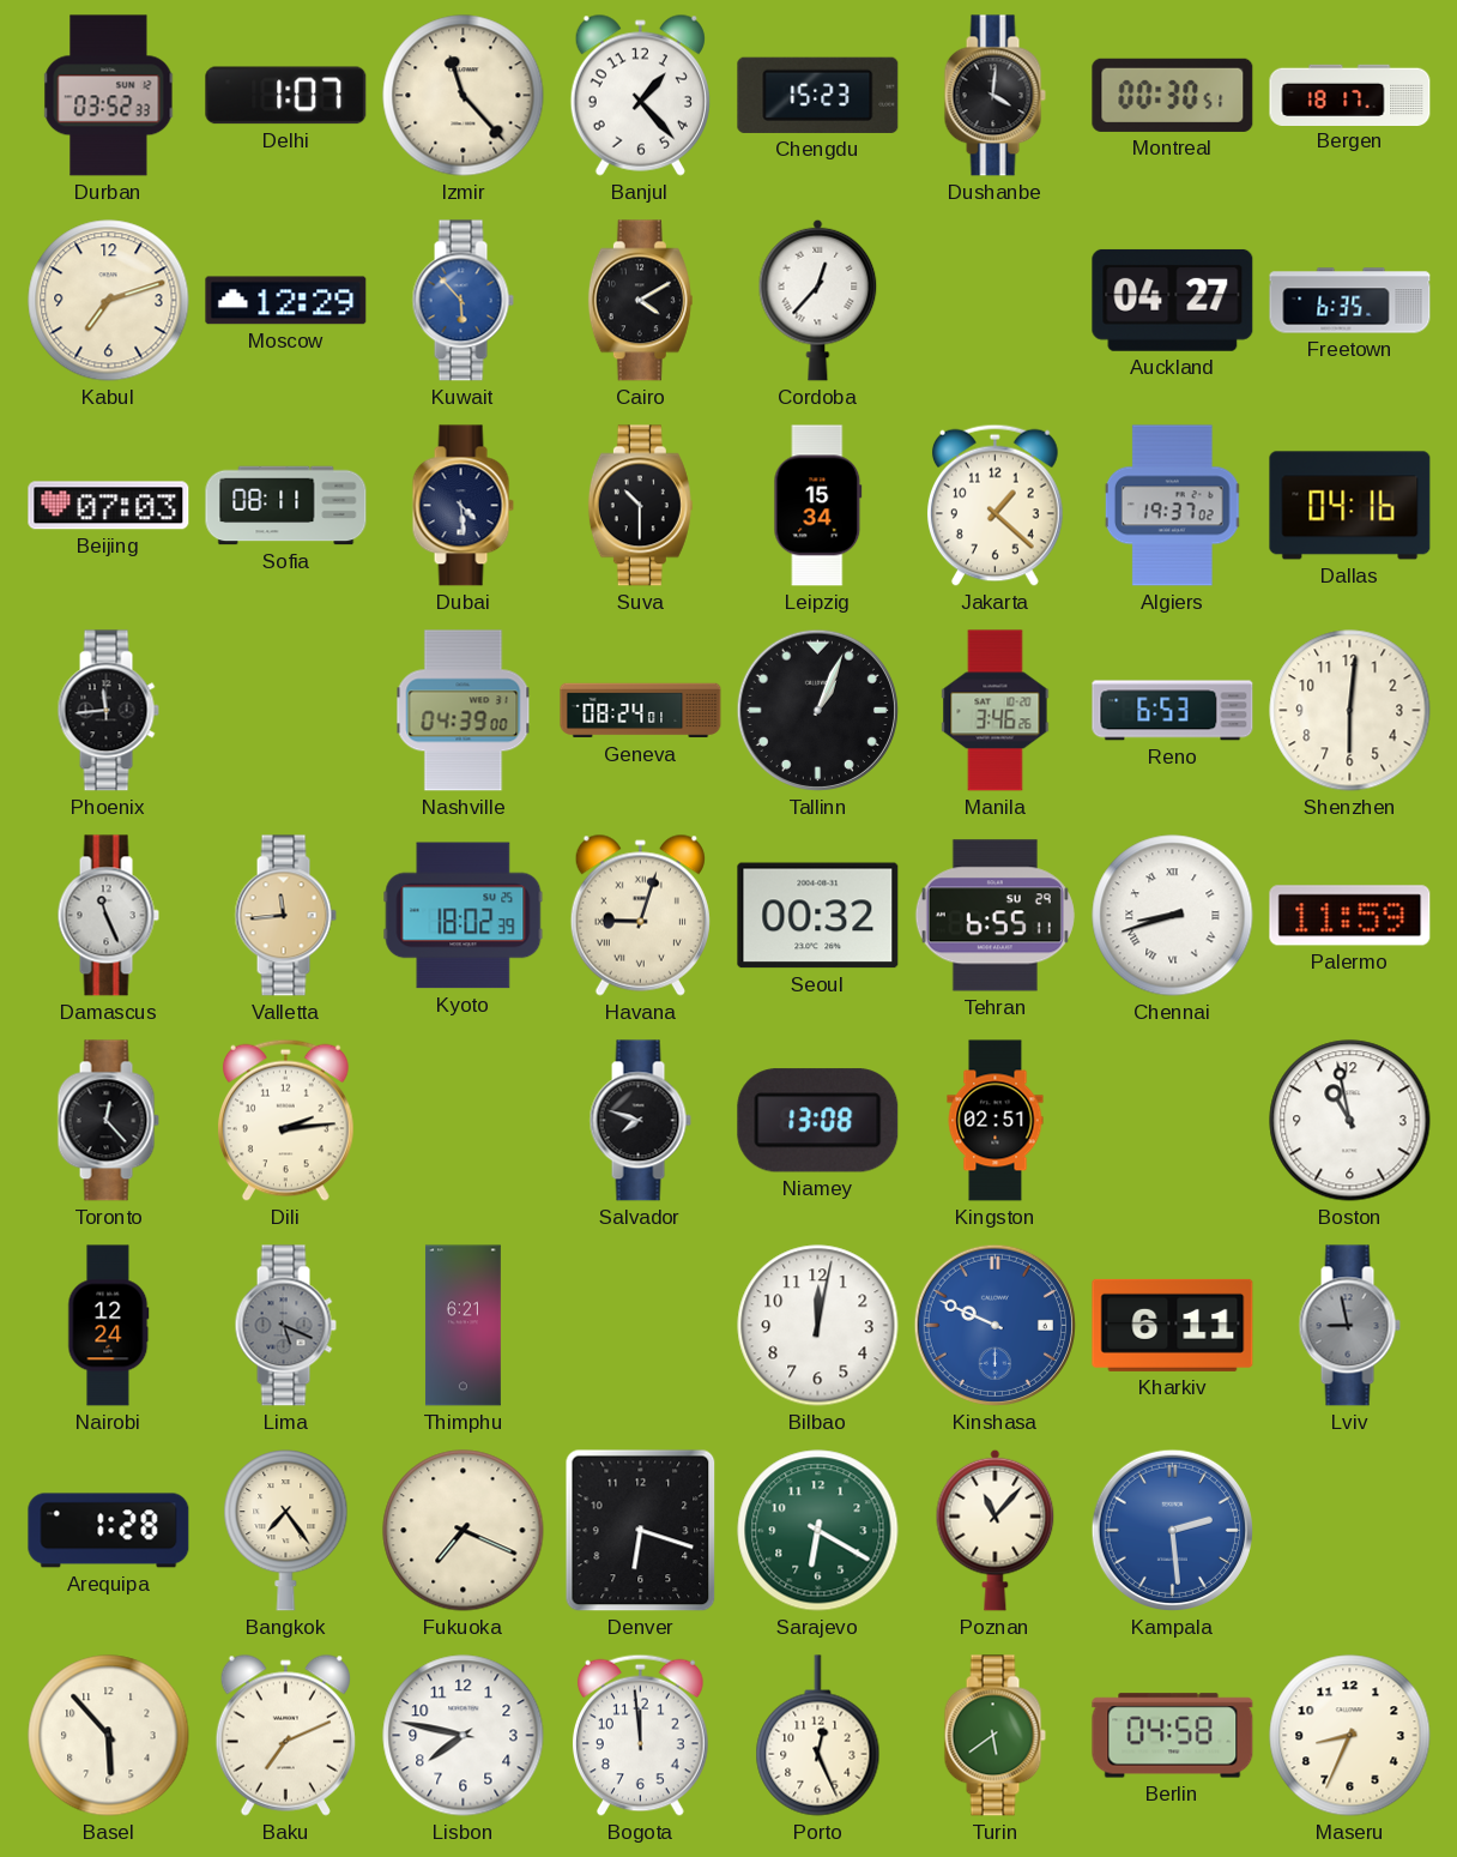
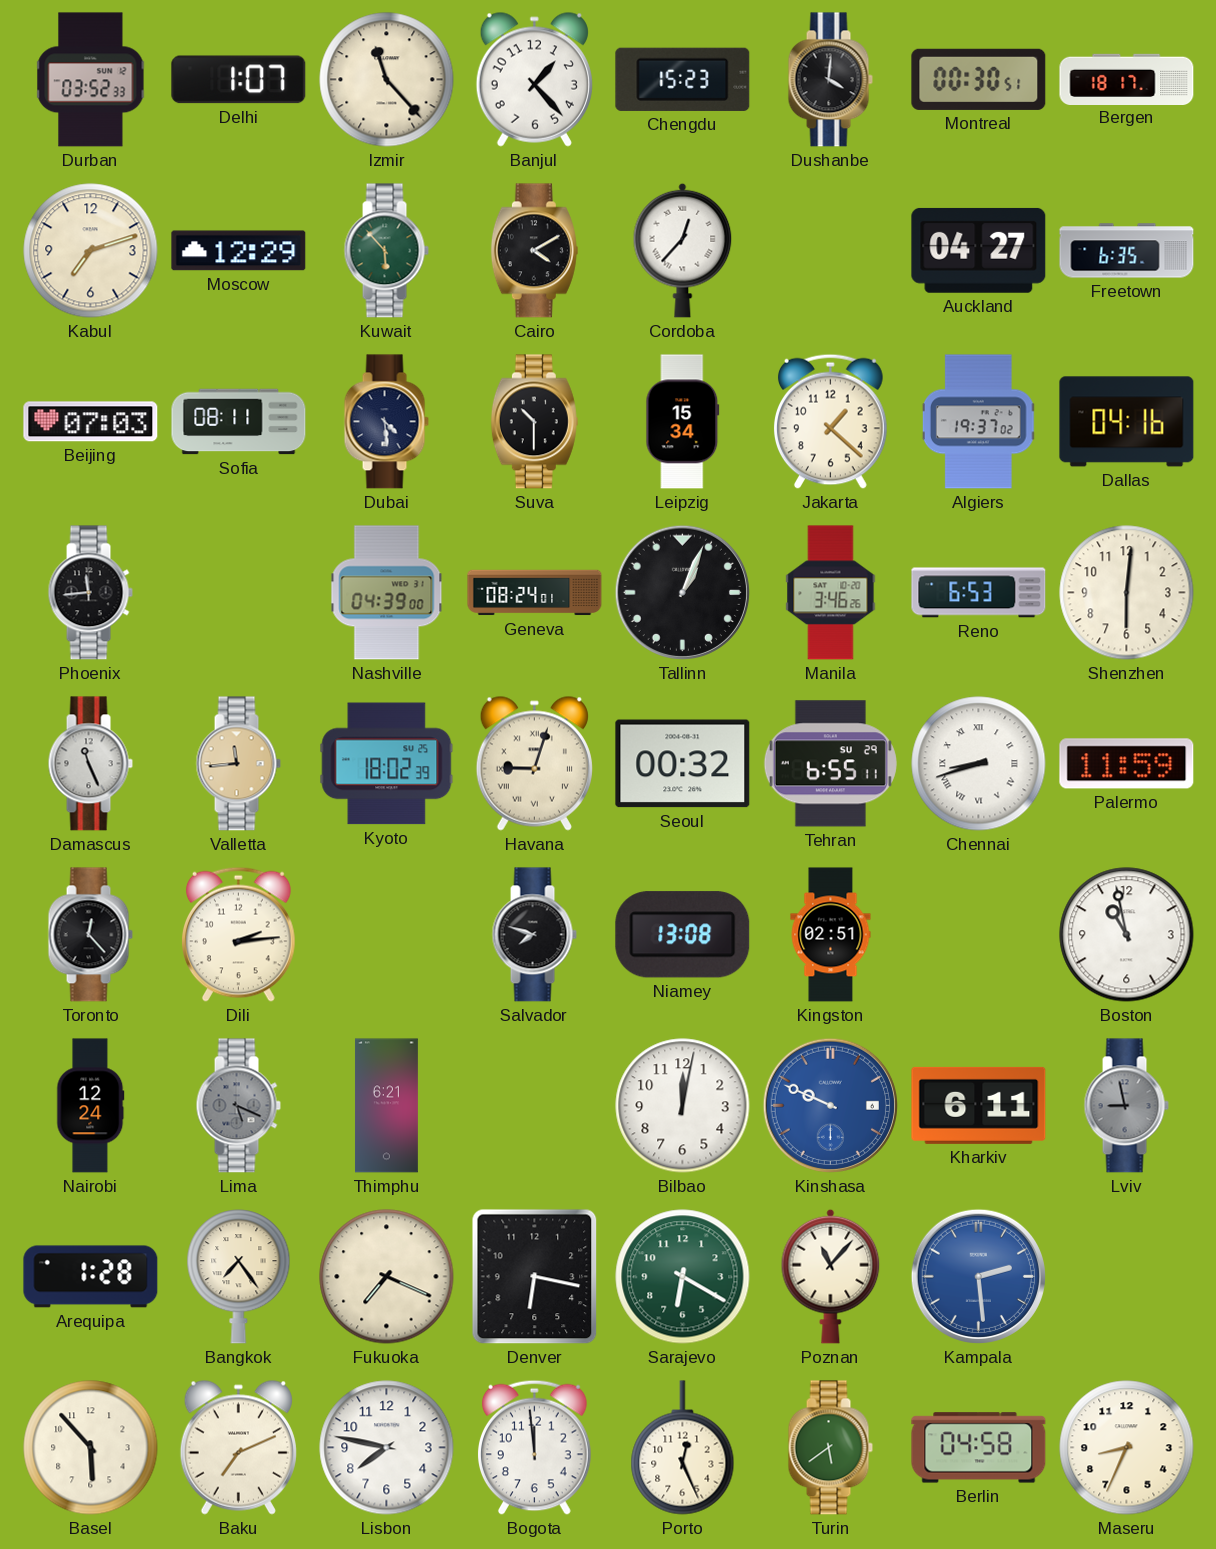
Kuwait dial: blue -> green (386, 251)
Denver: 6:18 -> 6:17 (535, 1277)
